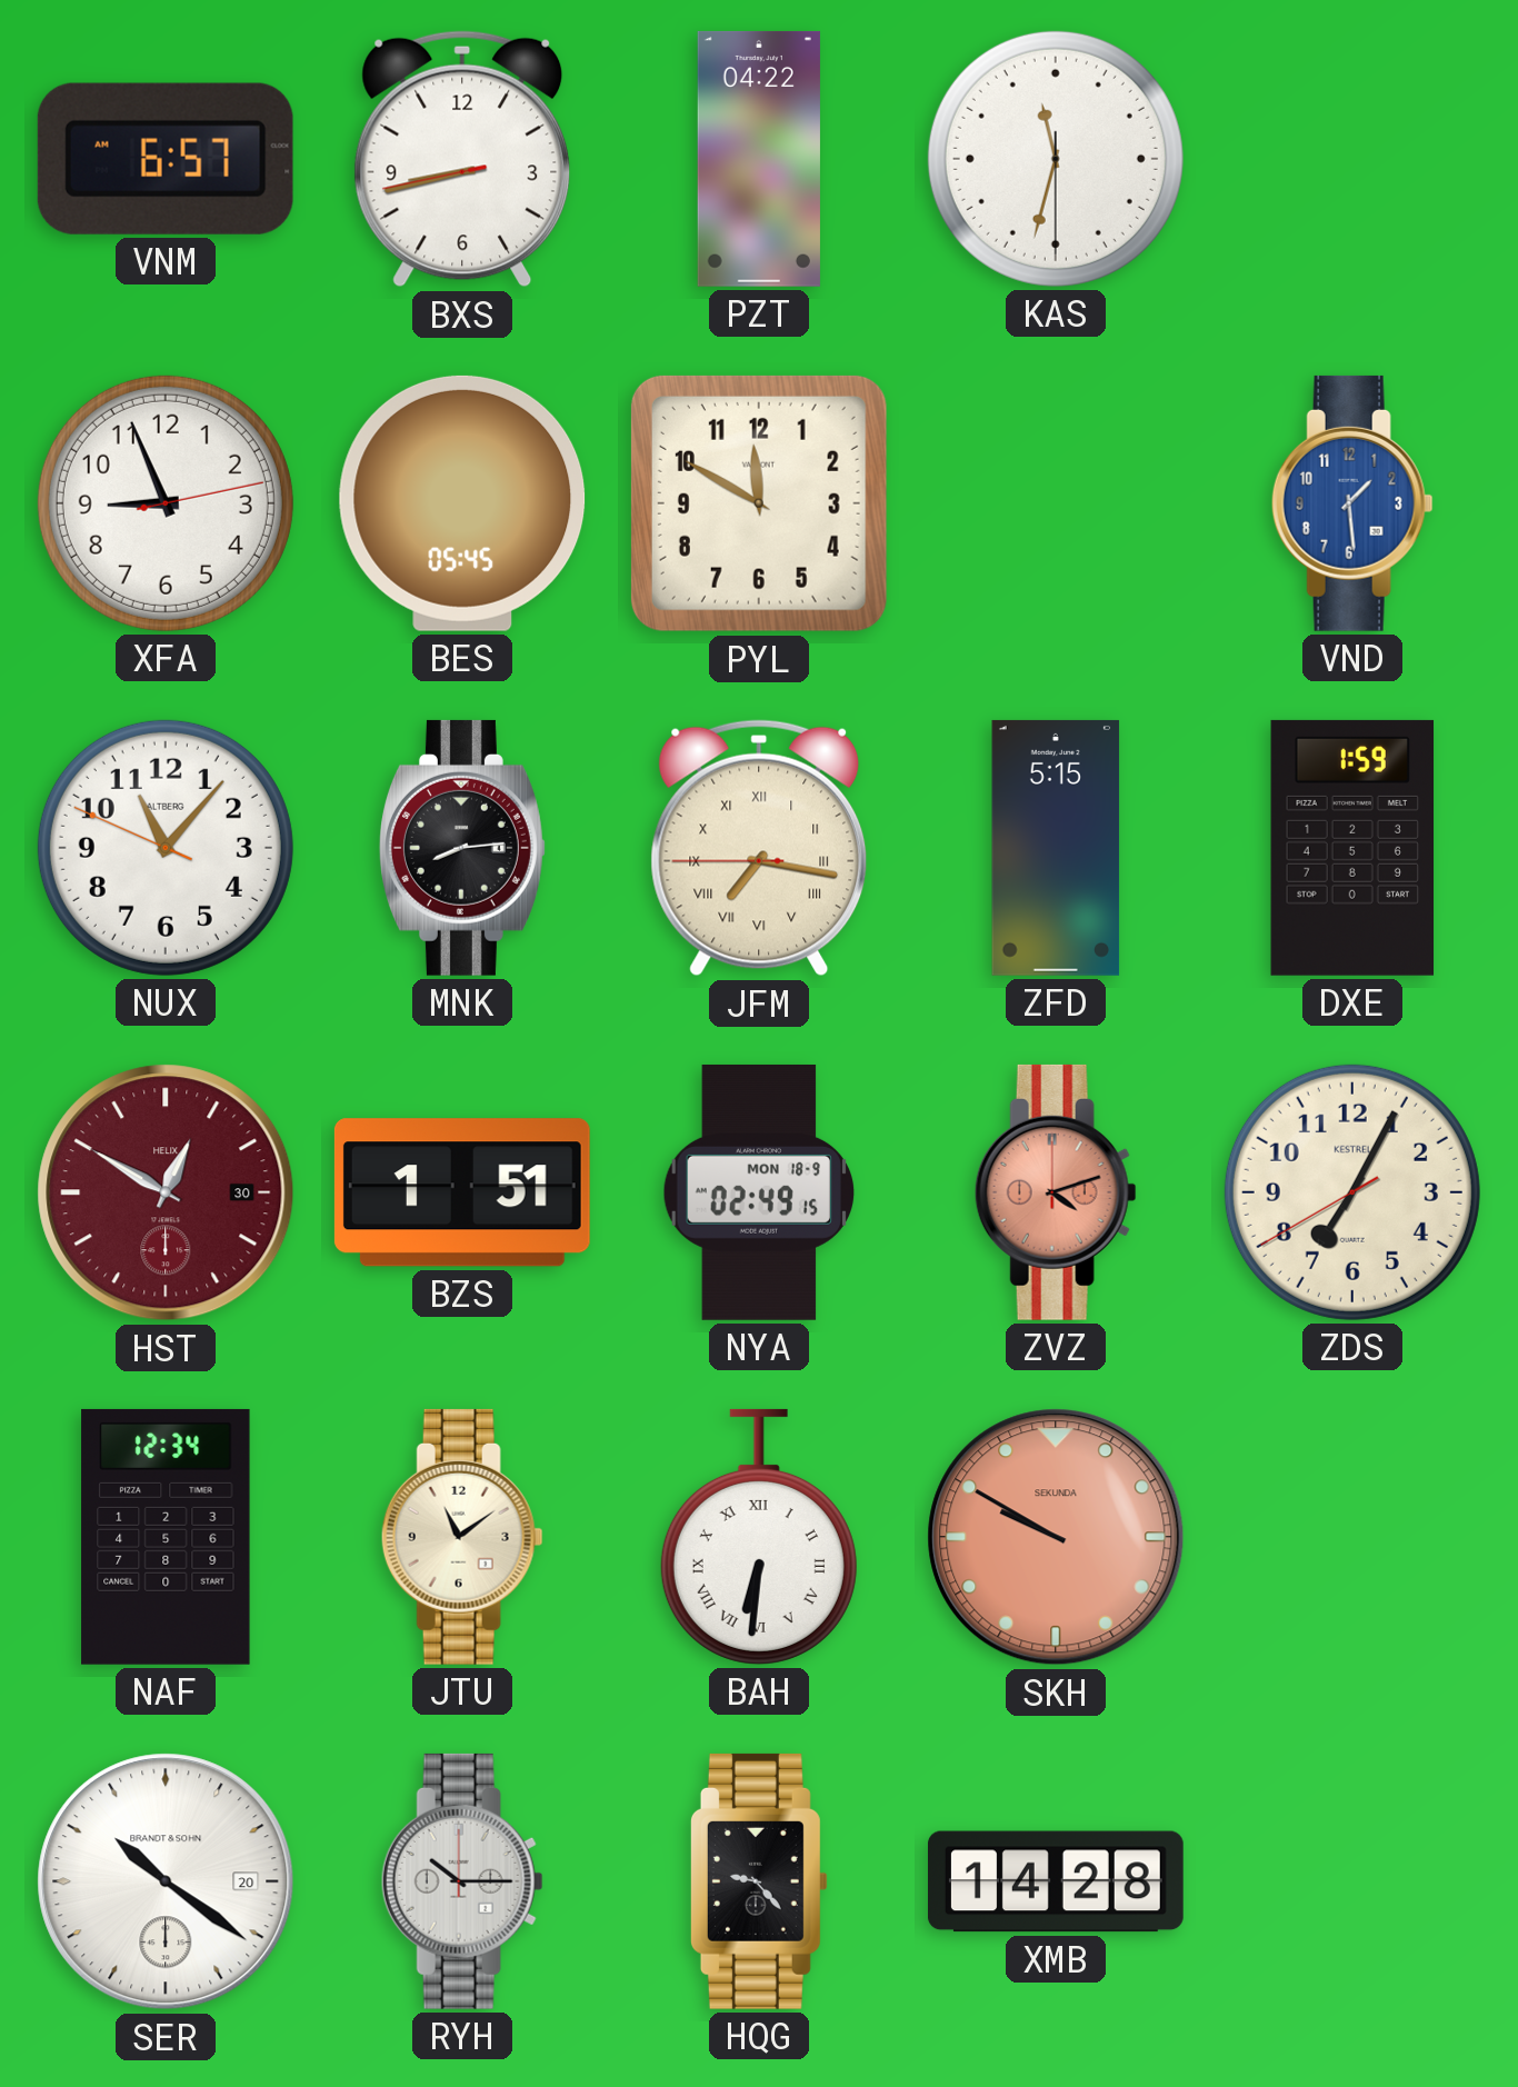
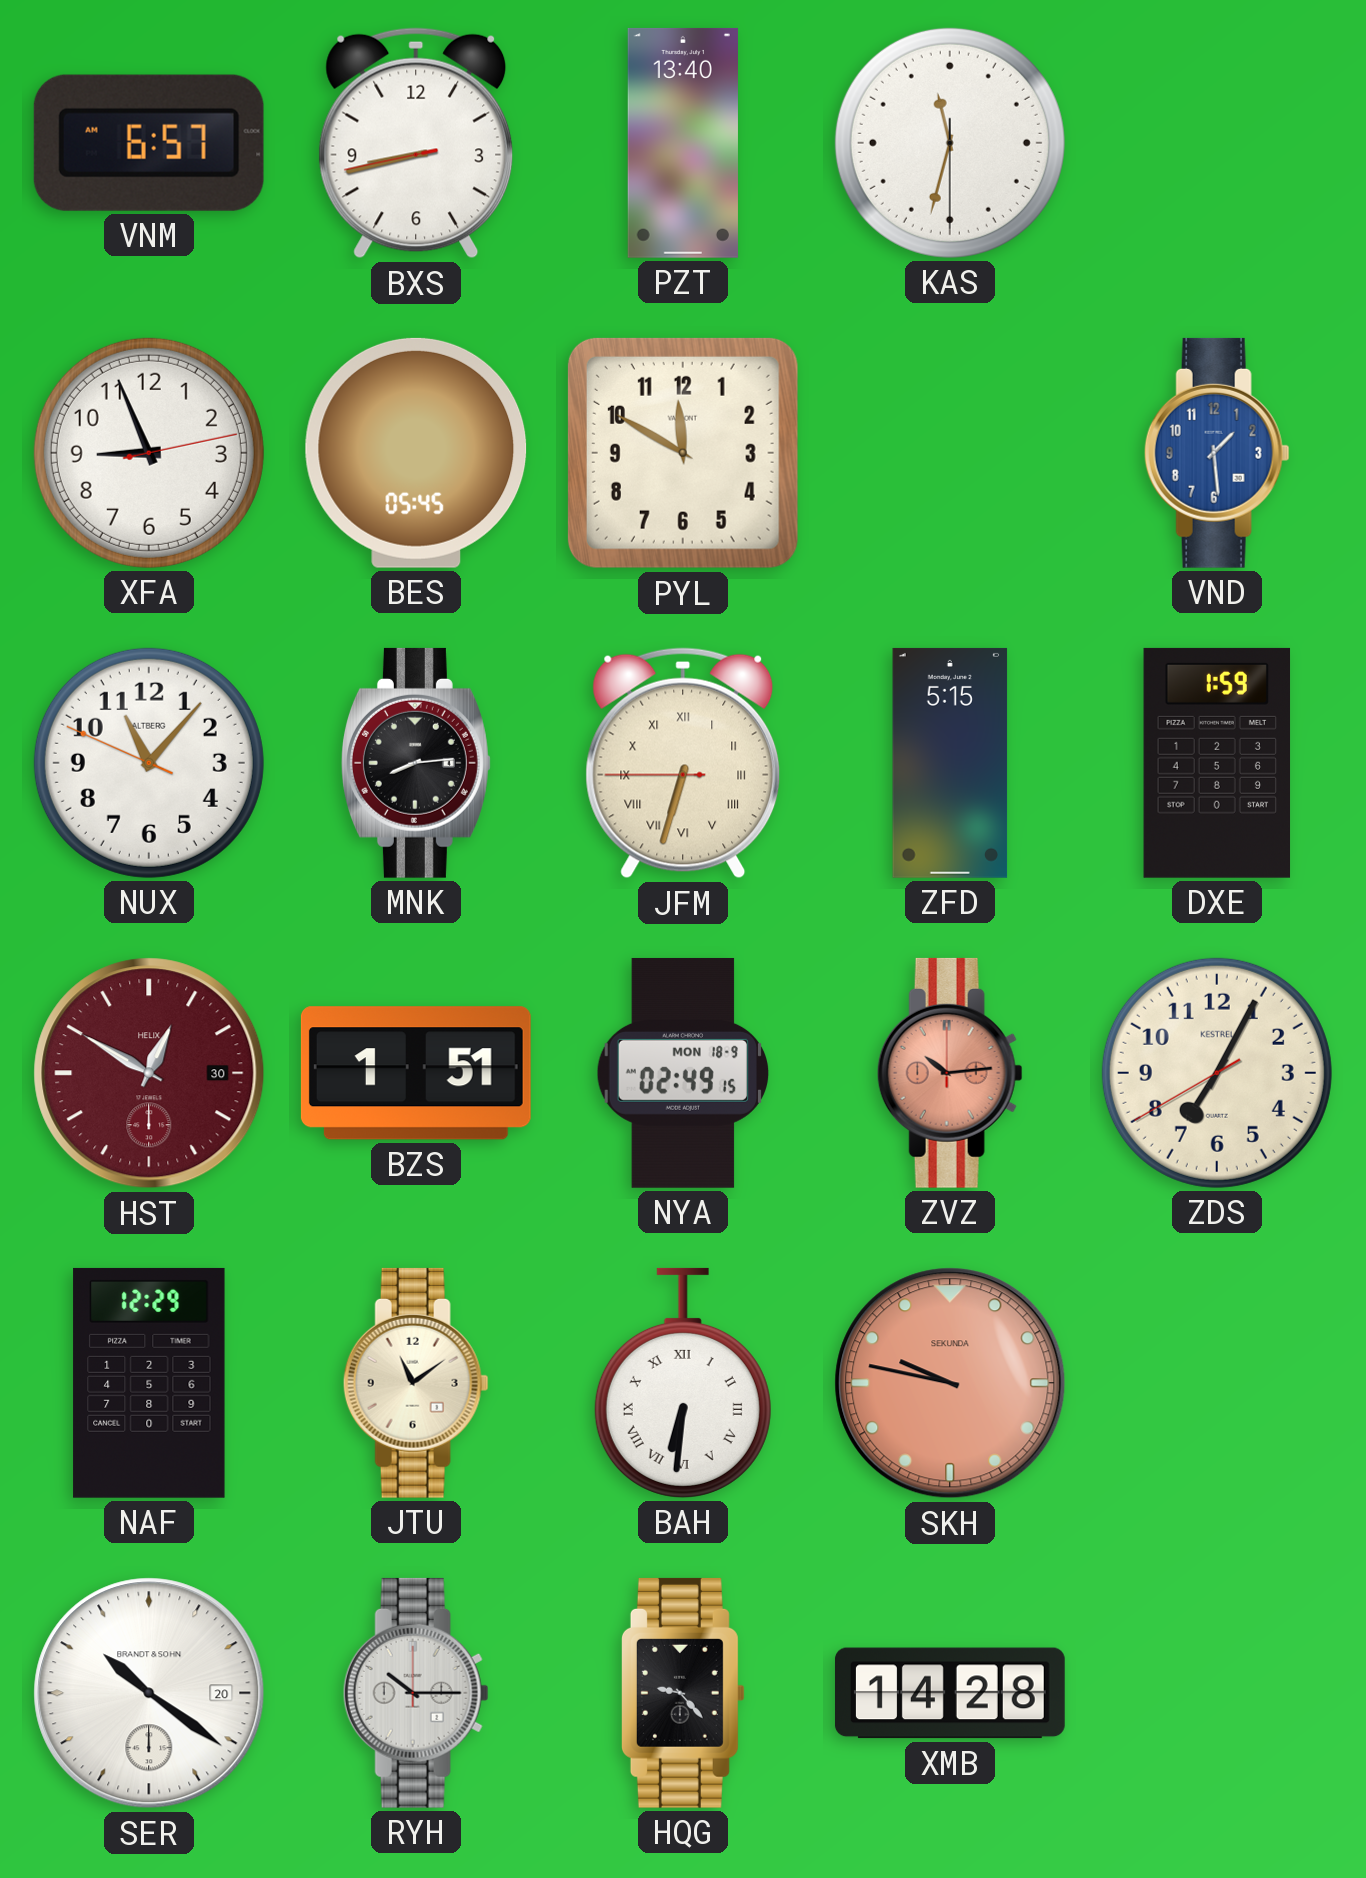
PZT: 04:22 -> 13:40 (683, 143)
JFM: 7:16 -> 6:32 (683, 763)
ZVZ: 4:12 -> 10:14 (950, 1073)
NAF: 12:34 -> 12:29 (149, 1383)
SKH: 9:50 -> 9:47 (950, 1383)
